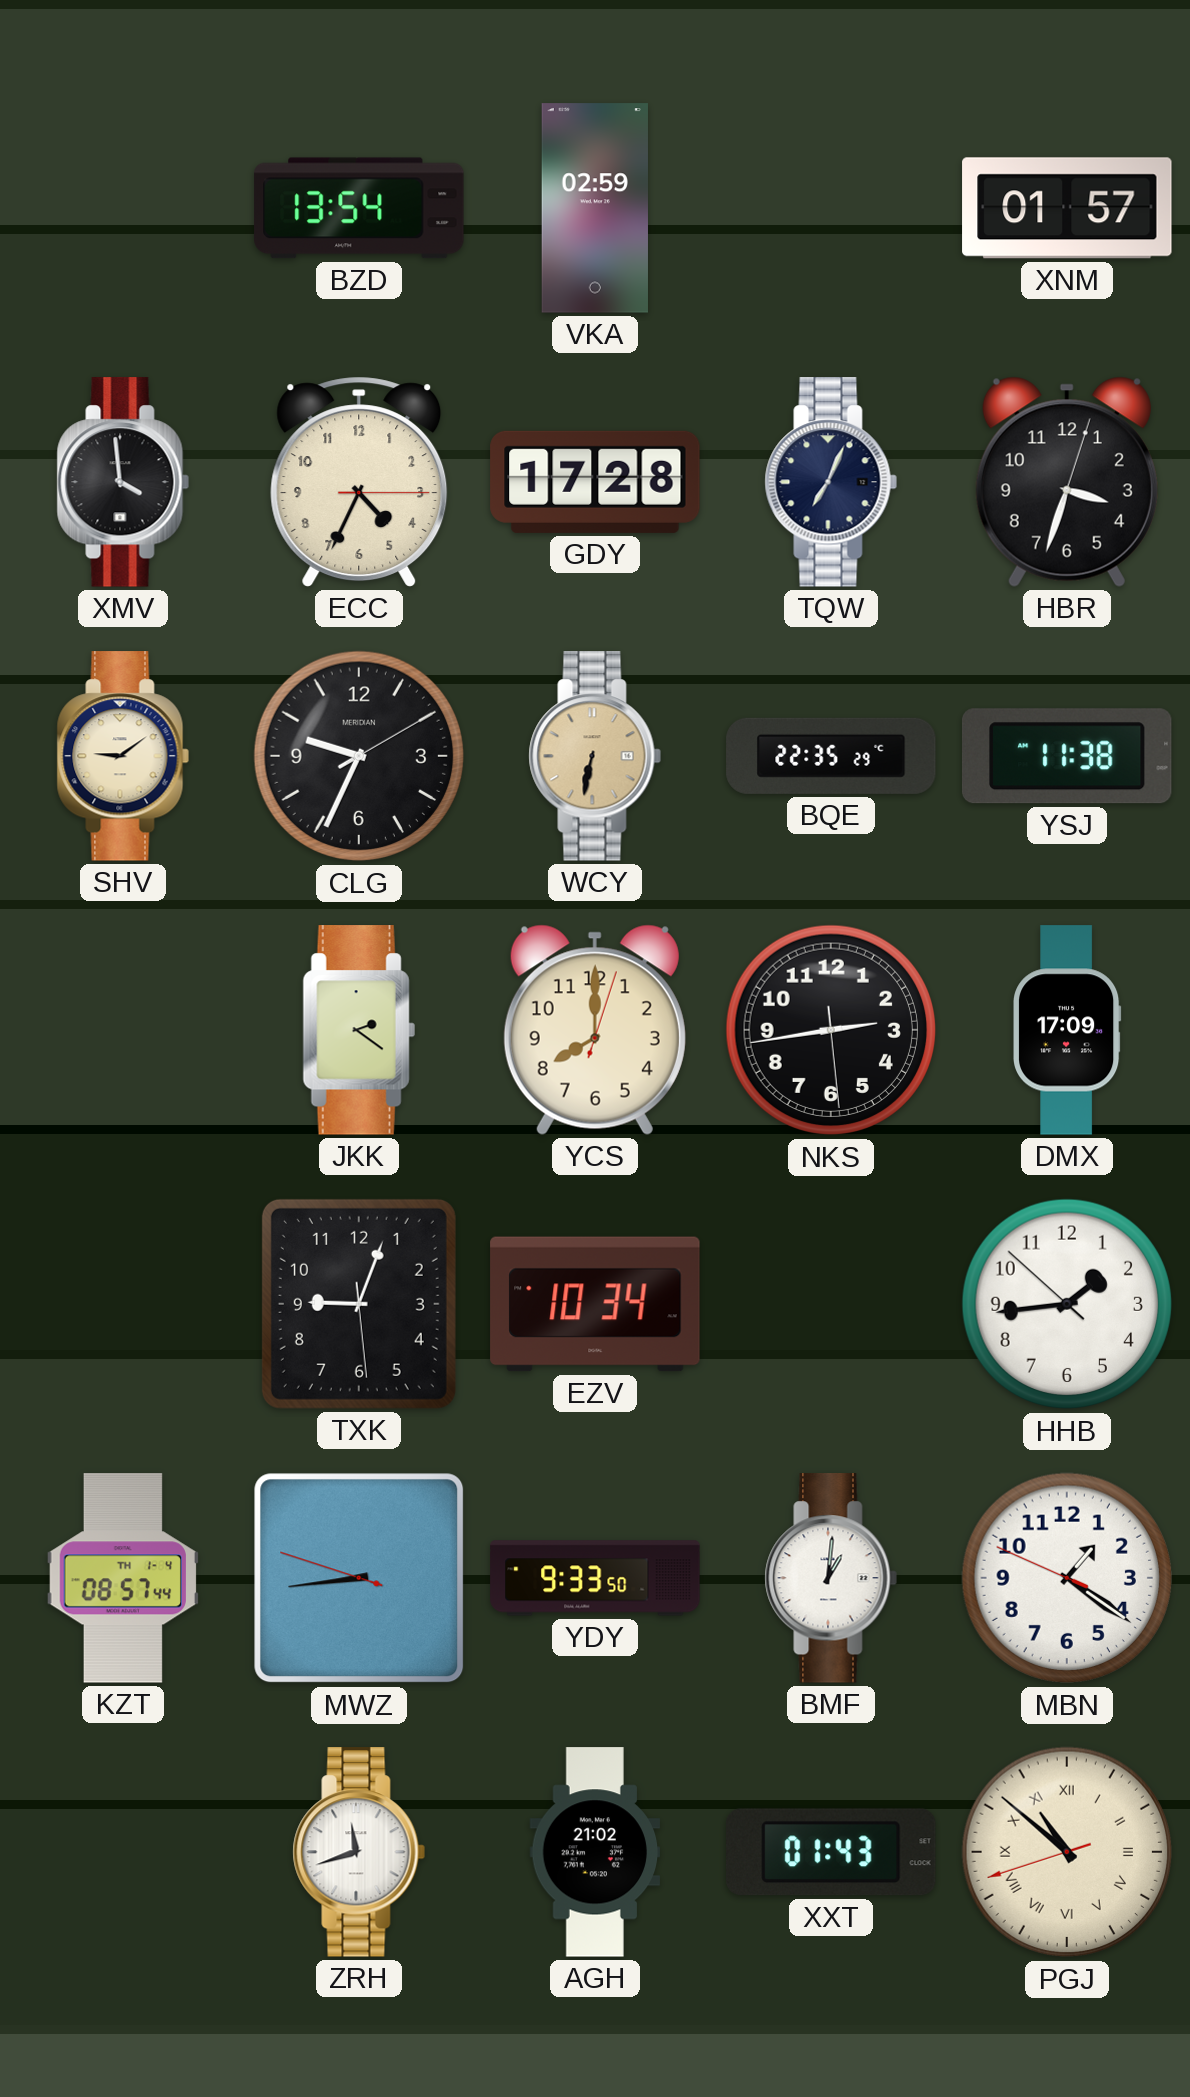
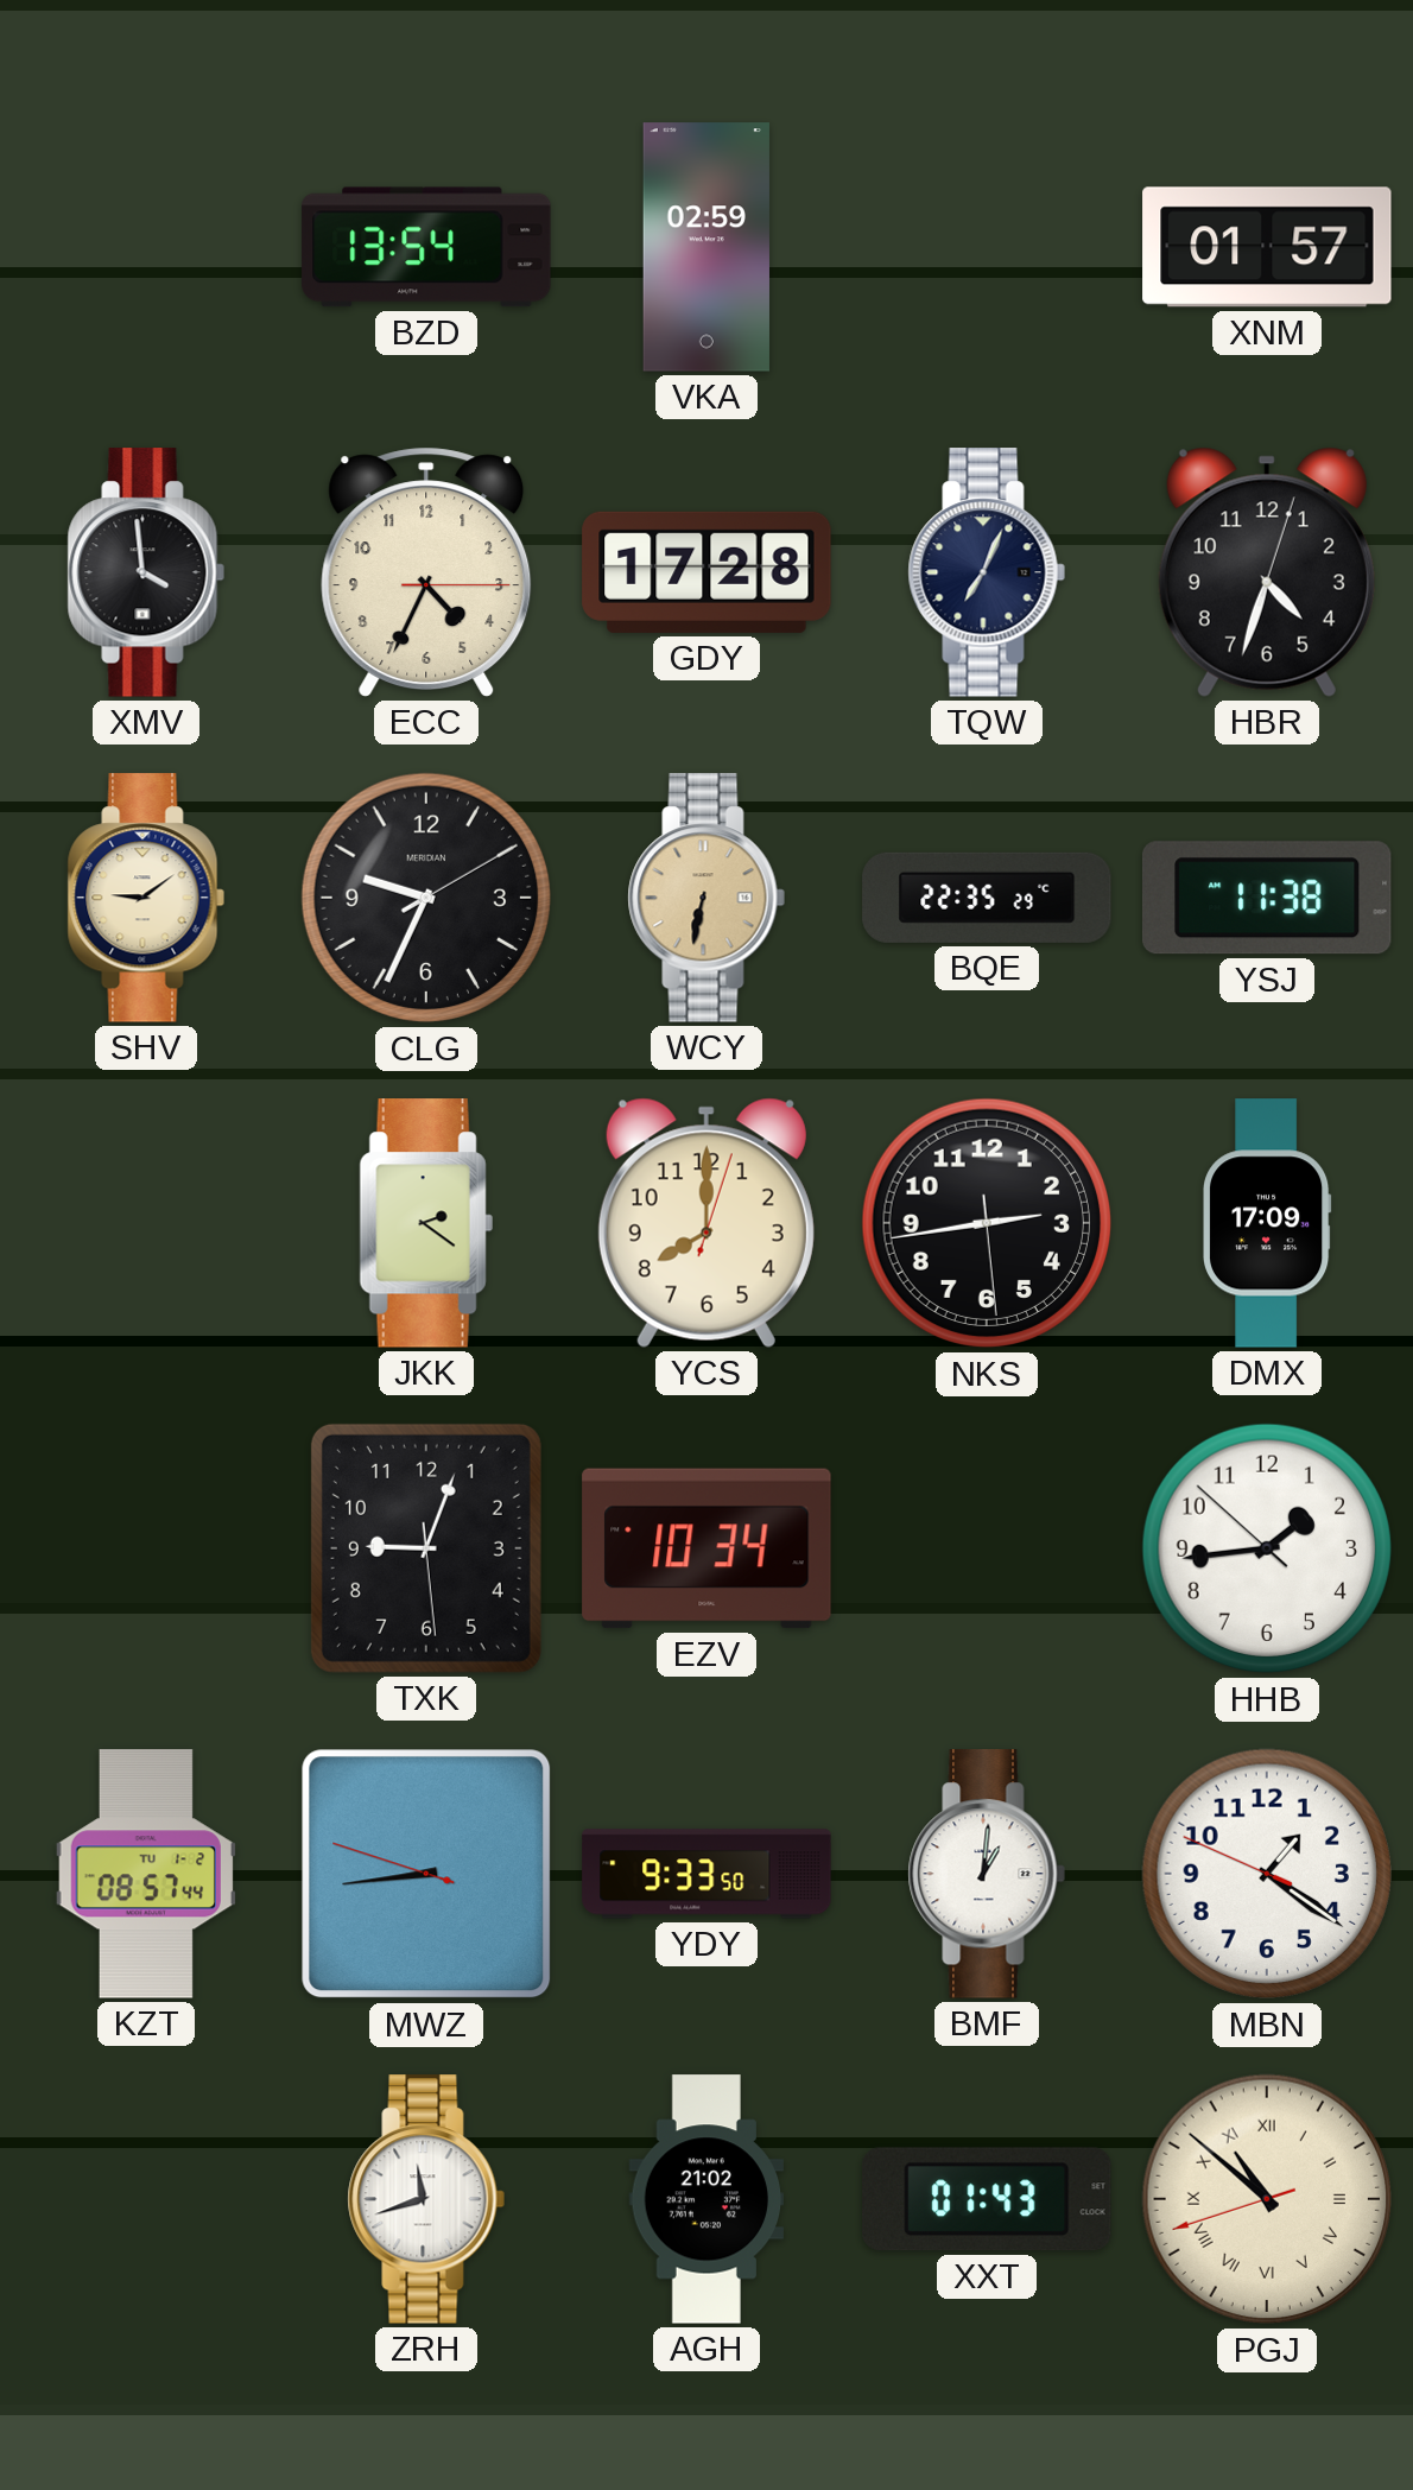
HBR: 3:33 -> 4:33 (1267, 572)
KZT date: TH 1-4 -> TU 1-2 (146, 1874)
